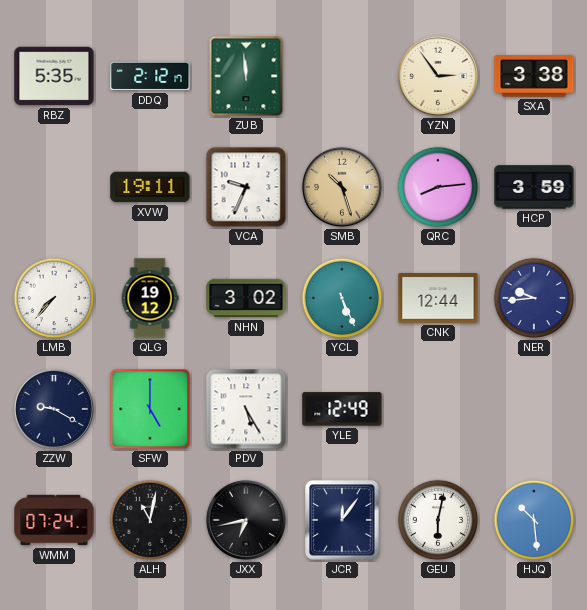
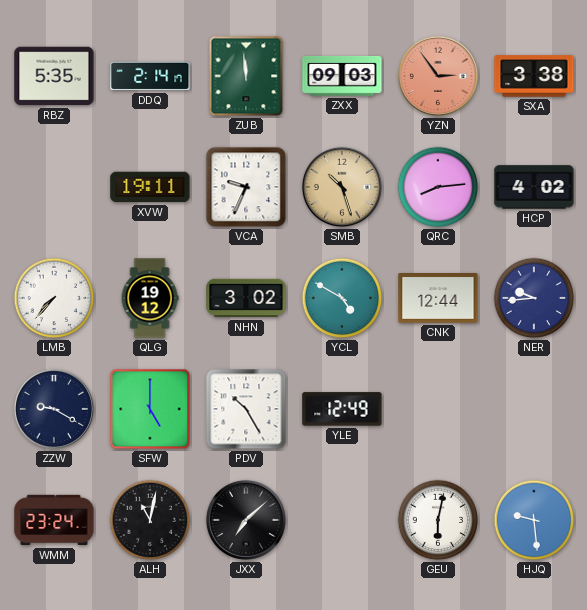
DDQ: 2:12 -> 2:14 (150, 76)
ZXX: none -> 09:03 (342, 76)
YZN dial: cream -> salmon (438, 76)
HCP: 3:59 -> 4:02 (534, 187)
YCL: 5:26 -> 4:50 (342, 298)
PDV: 5:25 -> 10:25 (246, 409)
WMM: 07:24 -> 23:24 (54, 520)
JXX: 6:43 -> 7:08 (246, 520)
JCR: 12:06 -> none (342, 520)
HJQ: 10:29 -> 9:29 (534, 520)
